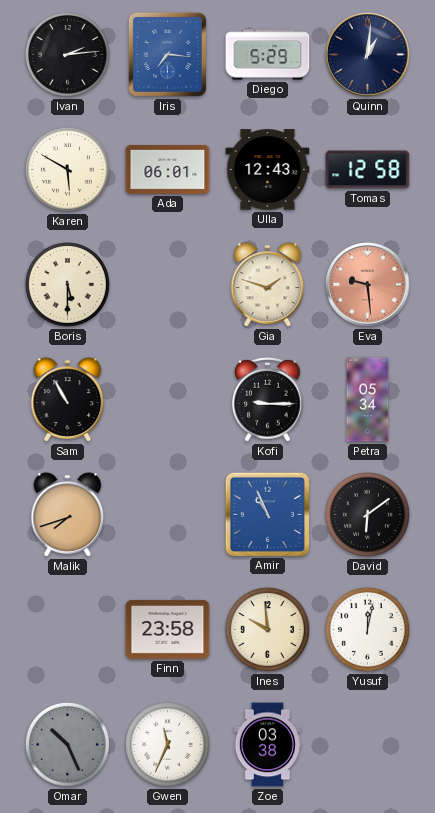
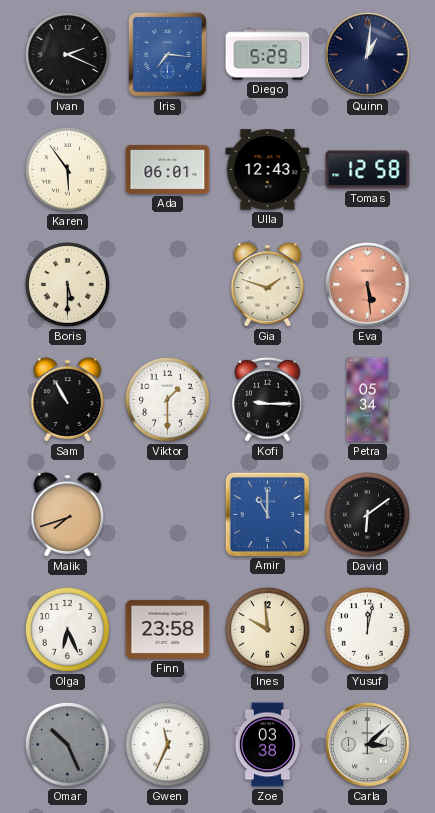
Ivan: 2:14 -> 2:19 (67, 54)
Karen: 5:50 -> 5:54 (67, 169)
Eva: 9:29 -> 5:29 (368, 285)
Viktor: none -> 1:30 (167, 399)
Amir: 10:56 -> 11:00 (267, 514)
Olga: none -> 6:26 (67, 629)
Carla: none -> 3:08 (368, 745)
